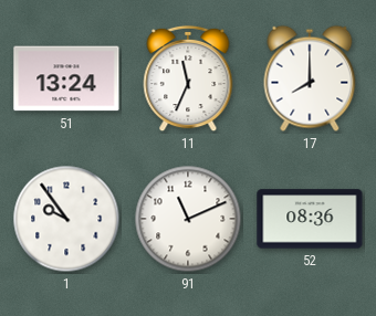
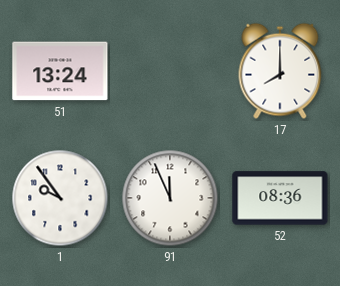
11: 11:34 -> none (188, 78)
91: 11:11 -> 11:56 (170, 198)
